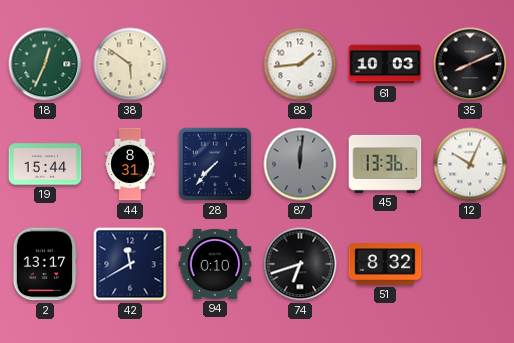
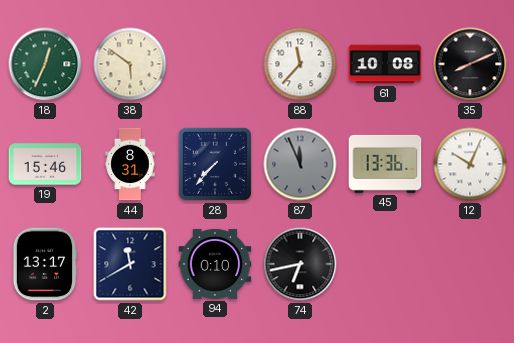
88: 1:44 -> 11:37 (300, 64)
61: 10:03 -> 10:08 (385, 64)
19: 15:44 -> 15:46 (45, 164)
87: 12:01 -> 11:56 (300, 164)
74: 6:42 -> 6:43 (300, 264)
51: 8:32 -> none (385, 264)
